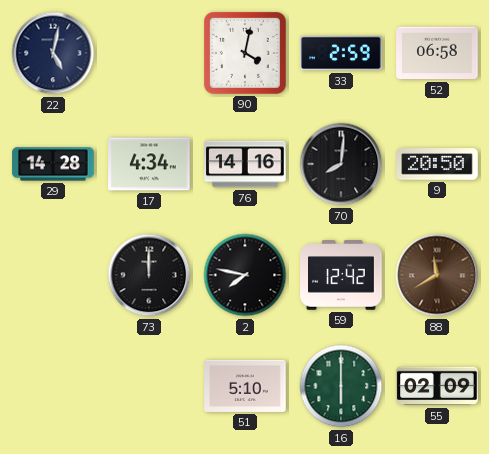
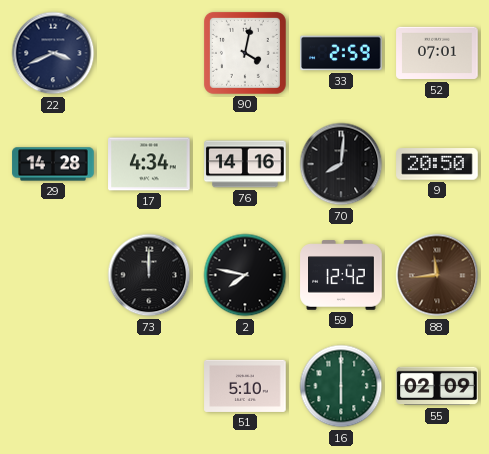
22: 5:02 -> 3:41 (53, 53)
52: 06:58 -> 07:01 (437, 53)
88: 11:40 -> 11:44 (437, 275)
